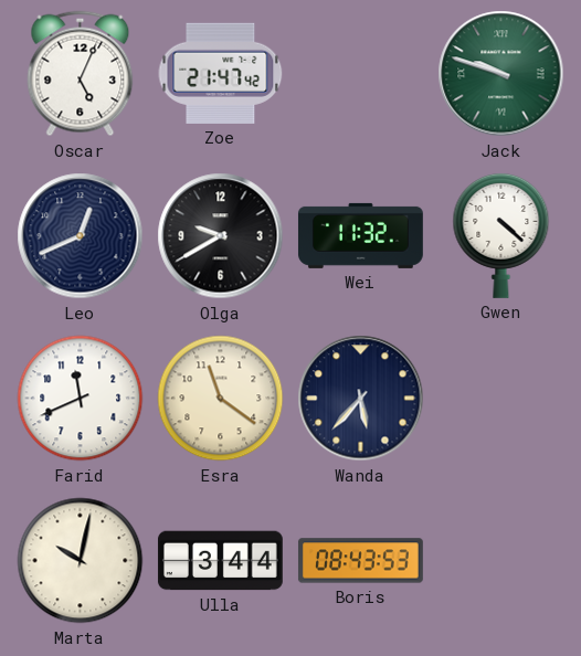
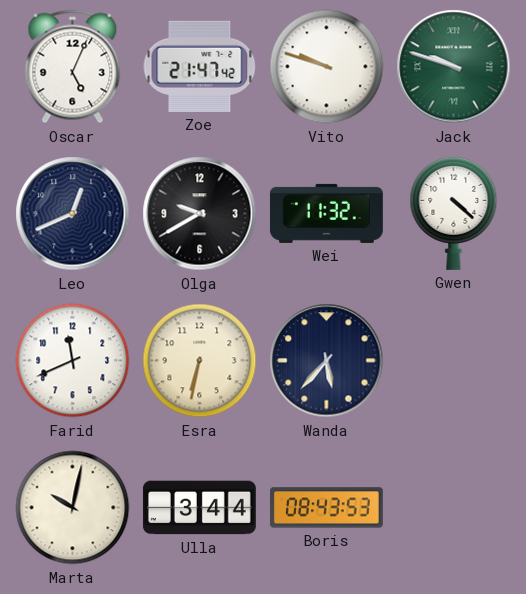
Vito: none -> 9:48 (327, 67)
Esra: 11:21 -> 6:32 (200, 361)
